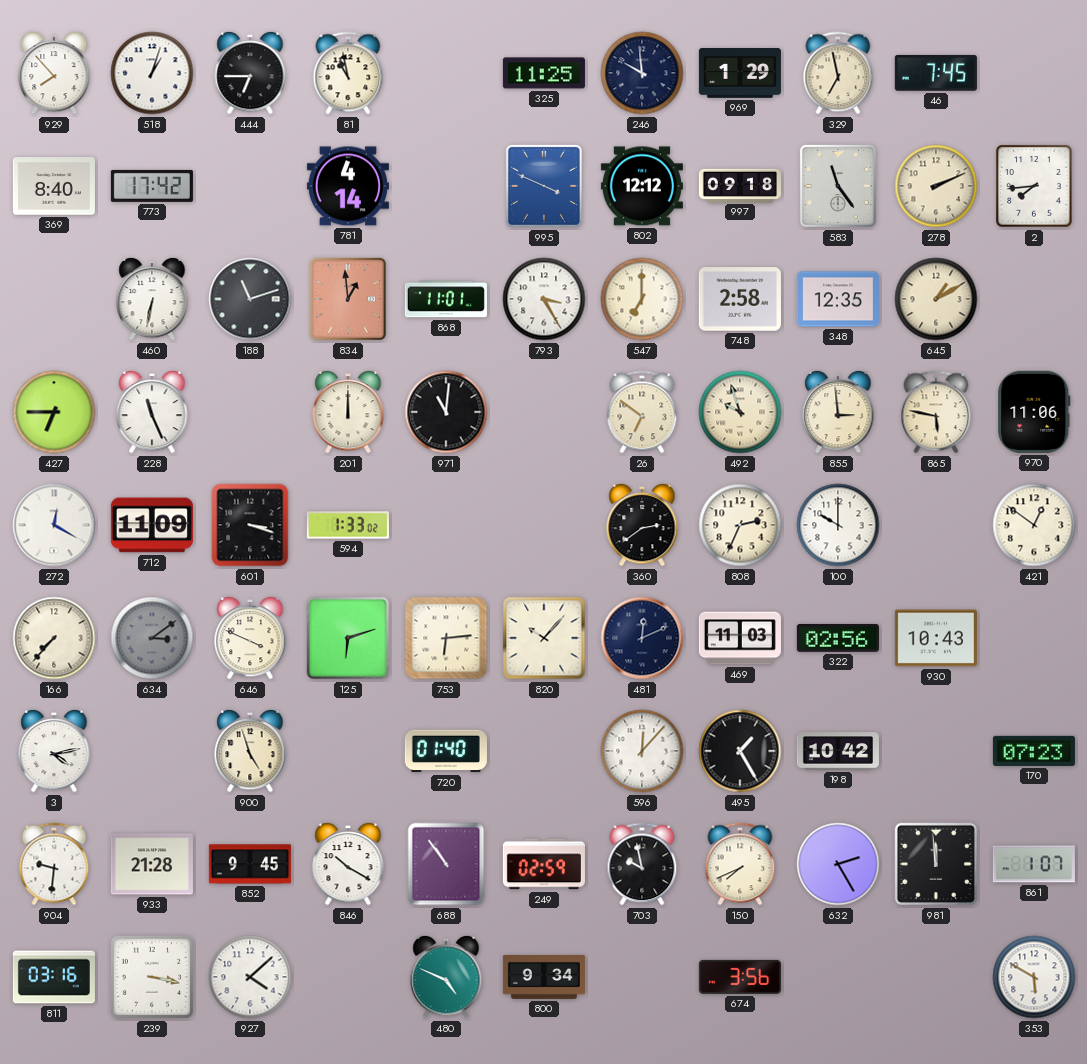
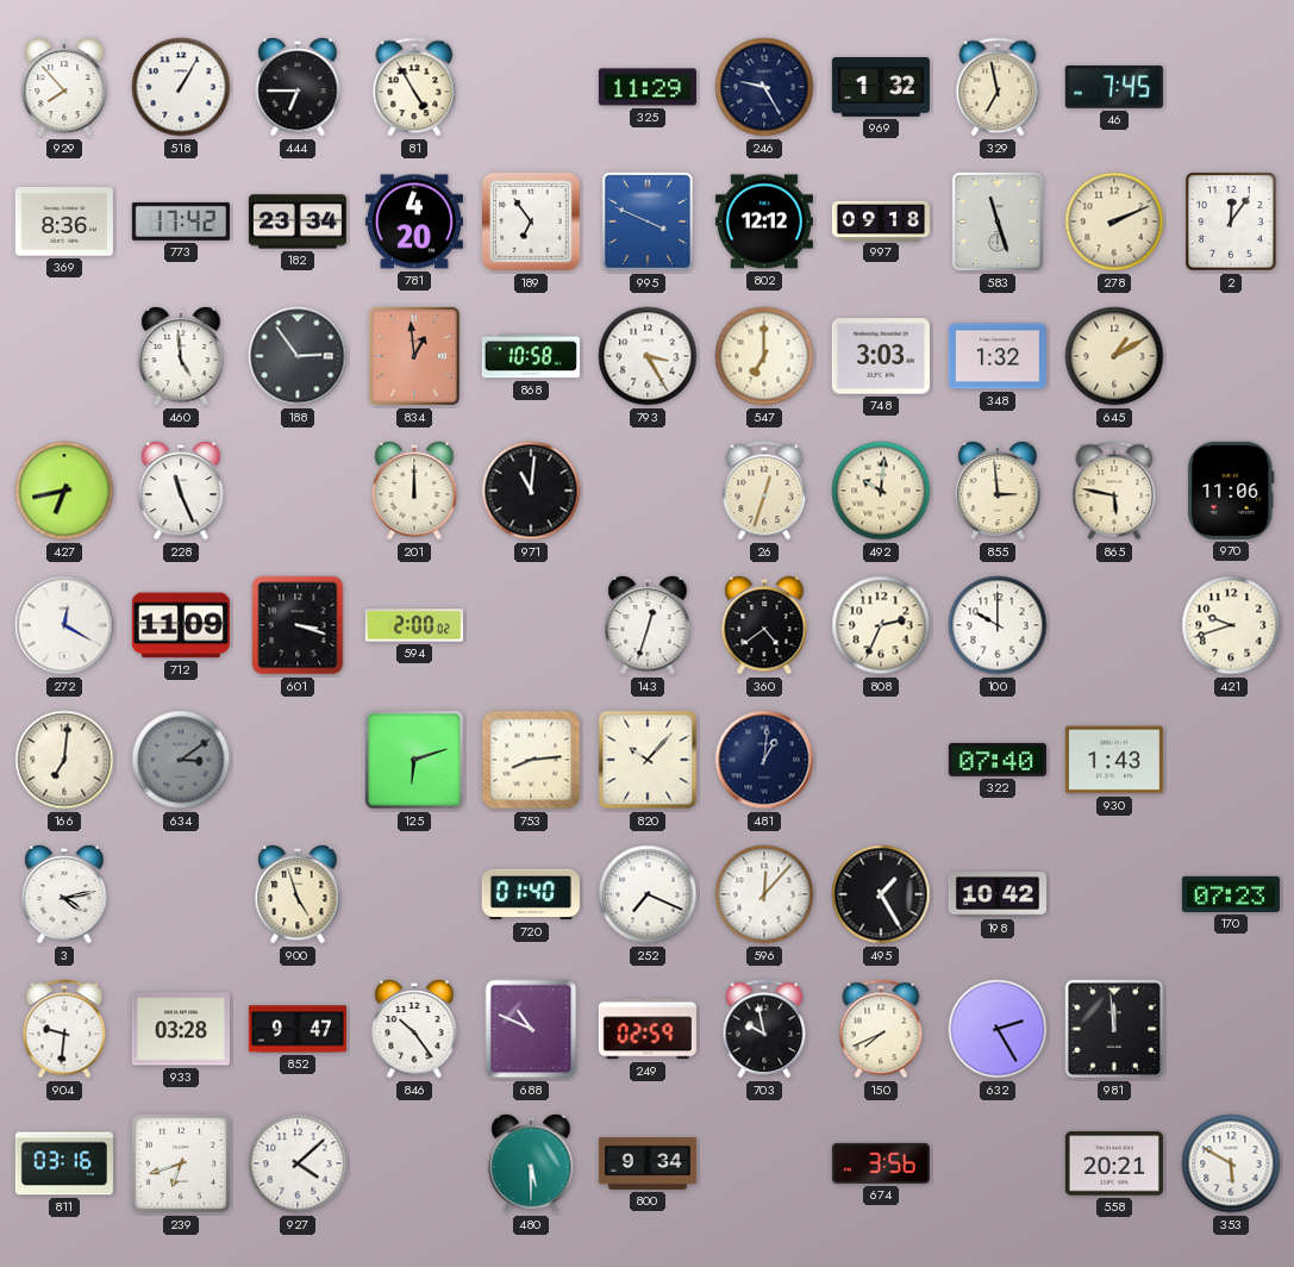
518: 1:03 -> 1:05 (181, 87)
81: 10:58 -> 4:55 (414, 87)
325: 11:25 -> 11:29 (648, 87)
246: 9:59 -> 9:25 (764, 87)
969: 1:29 -> 1:32 (881, 88)
369: 8:40 -> 8:36 (64, 221)
182: none -> 23:34 (298, 221)
781: 4:14 -> 4:20 (414, 221)
189: none -> 6:54 (532, 223)
583: 11:24 -> 11:27 (998, 221)
2: 7:44 -> 12:06 (1231, 221)
460: 6:32 -> 4:59 (181, 356)
188: 11:12 -> 2:54 (298, 356)
868: 11:01 -> 10:58 (531, 356)
748: 2:58 -> 3:03 (881, 356)
348: 12:35 -> 1:32 (998, 356)
427: 6:45 -> 6:43 (64, 491)
26: 6:51 -> 12:33 (764, 491)
492: 9:57 -> 10:01 (881, 491)
594: 1:33 -> 2:00 (414, 625)
143: none -> 12:33 (648, 625)
360: 2:39 -> 4:39 (764, 625)
421: 12:51 -> 9:42 (1231, 625)
166: 7:37 -> 7:01 (64, 760)
646: 3:49 -> none (250, 638)
753: 6:14 -> 8:14 (531, 760)
481: 12:11 -> 1:01 (764, 760)
469: 11:03 -> none (740, 638)
322: 02:56 -> 07:40 (998, 760)
930: 10:43 -> 1:43 (1114, 760)
252: none -> 7:19 (648, 894)
933: 21:28 -> 03:28 (181, 1029)
852: 9:45 -> 9:47 (298, 1029)
846: 10:20 -> 10:24 (414, 1029)
688: 10:54 -> 10:49 (531, 1029)
861: 1:07 -> none (1034, 864)
239: 3:17 -> 6:42 (181, 1163)
480: 4:49 -> 5:30 (531, 1163)
558: none -> 20:21 (1114, 1163)
